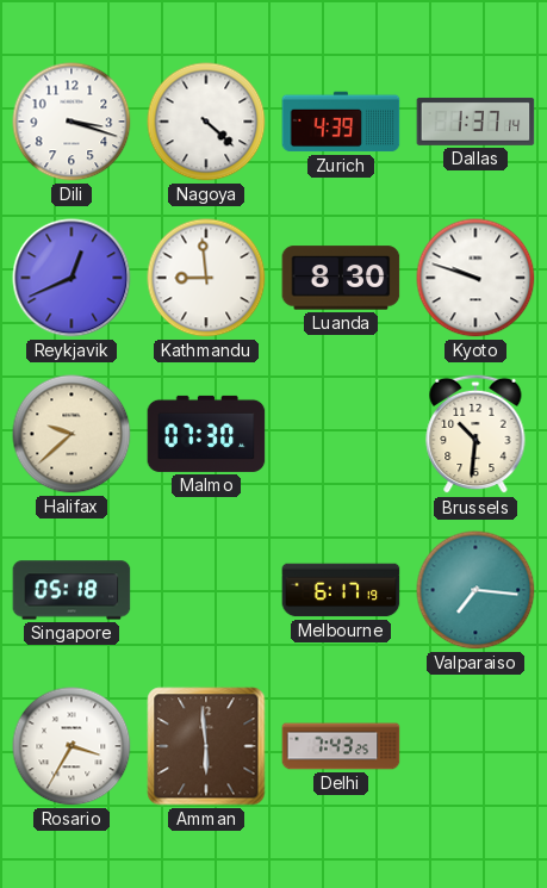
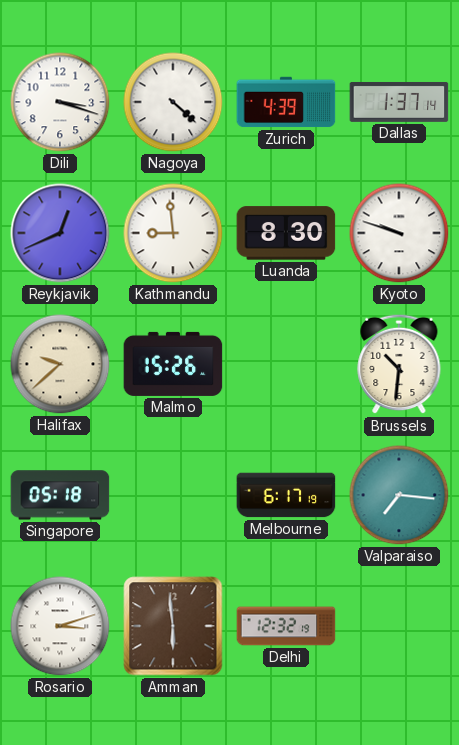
Malmo: 07:30 -> 15:26 (173, 364)
Rosario: 3:35 -> 3:12 (60, 626)
Delhi: 7:43 -> 12:32 (286, 626)
